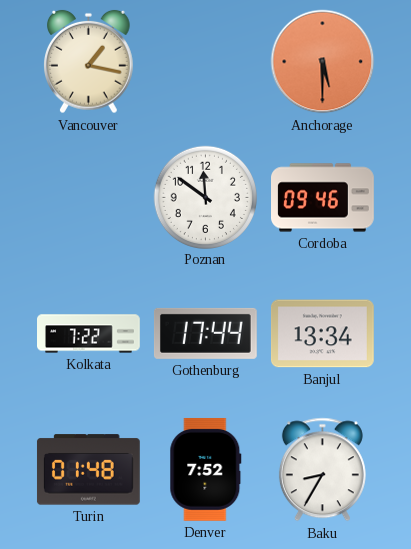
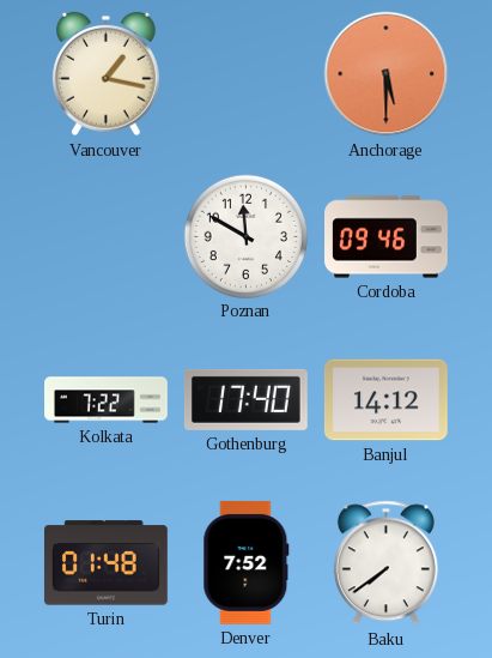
Poznan: 11:51 -> 11:50 (245, 236)
Gothenburg: 17:44 -> 17:40 (245, 399)
Banjul: 13:34 -> 14:12 (385, 400)
Baku: 8:35 -> 7:39 (385, 563)
